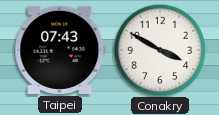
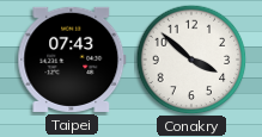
Conakry: 3:50 -> 3:52 (191, 60)
